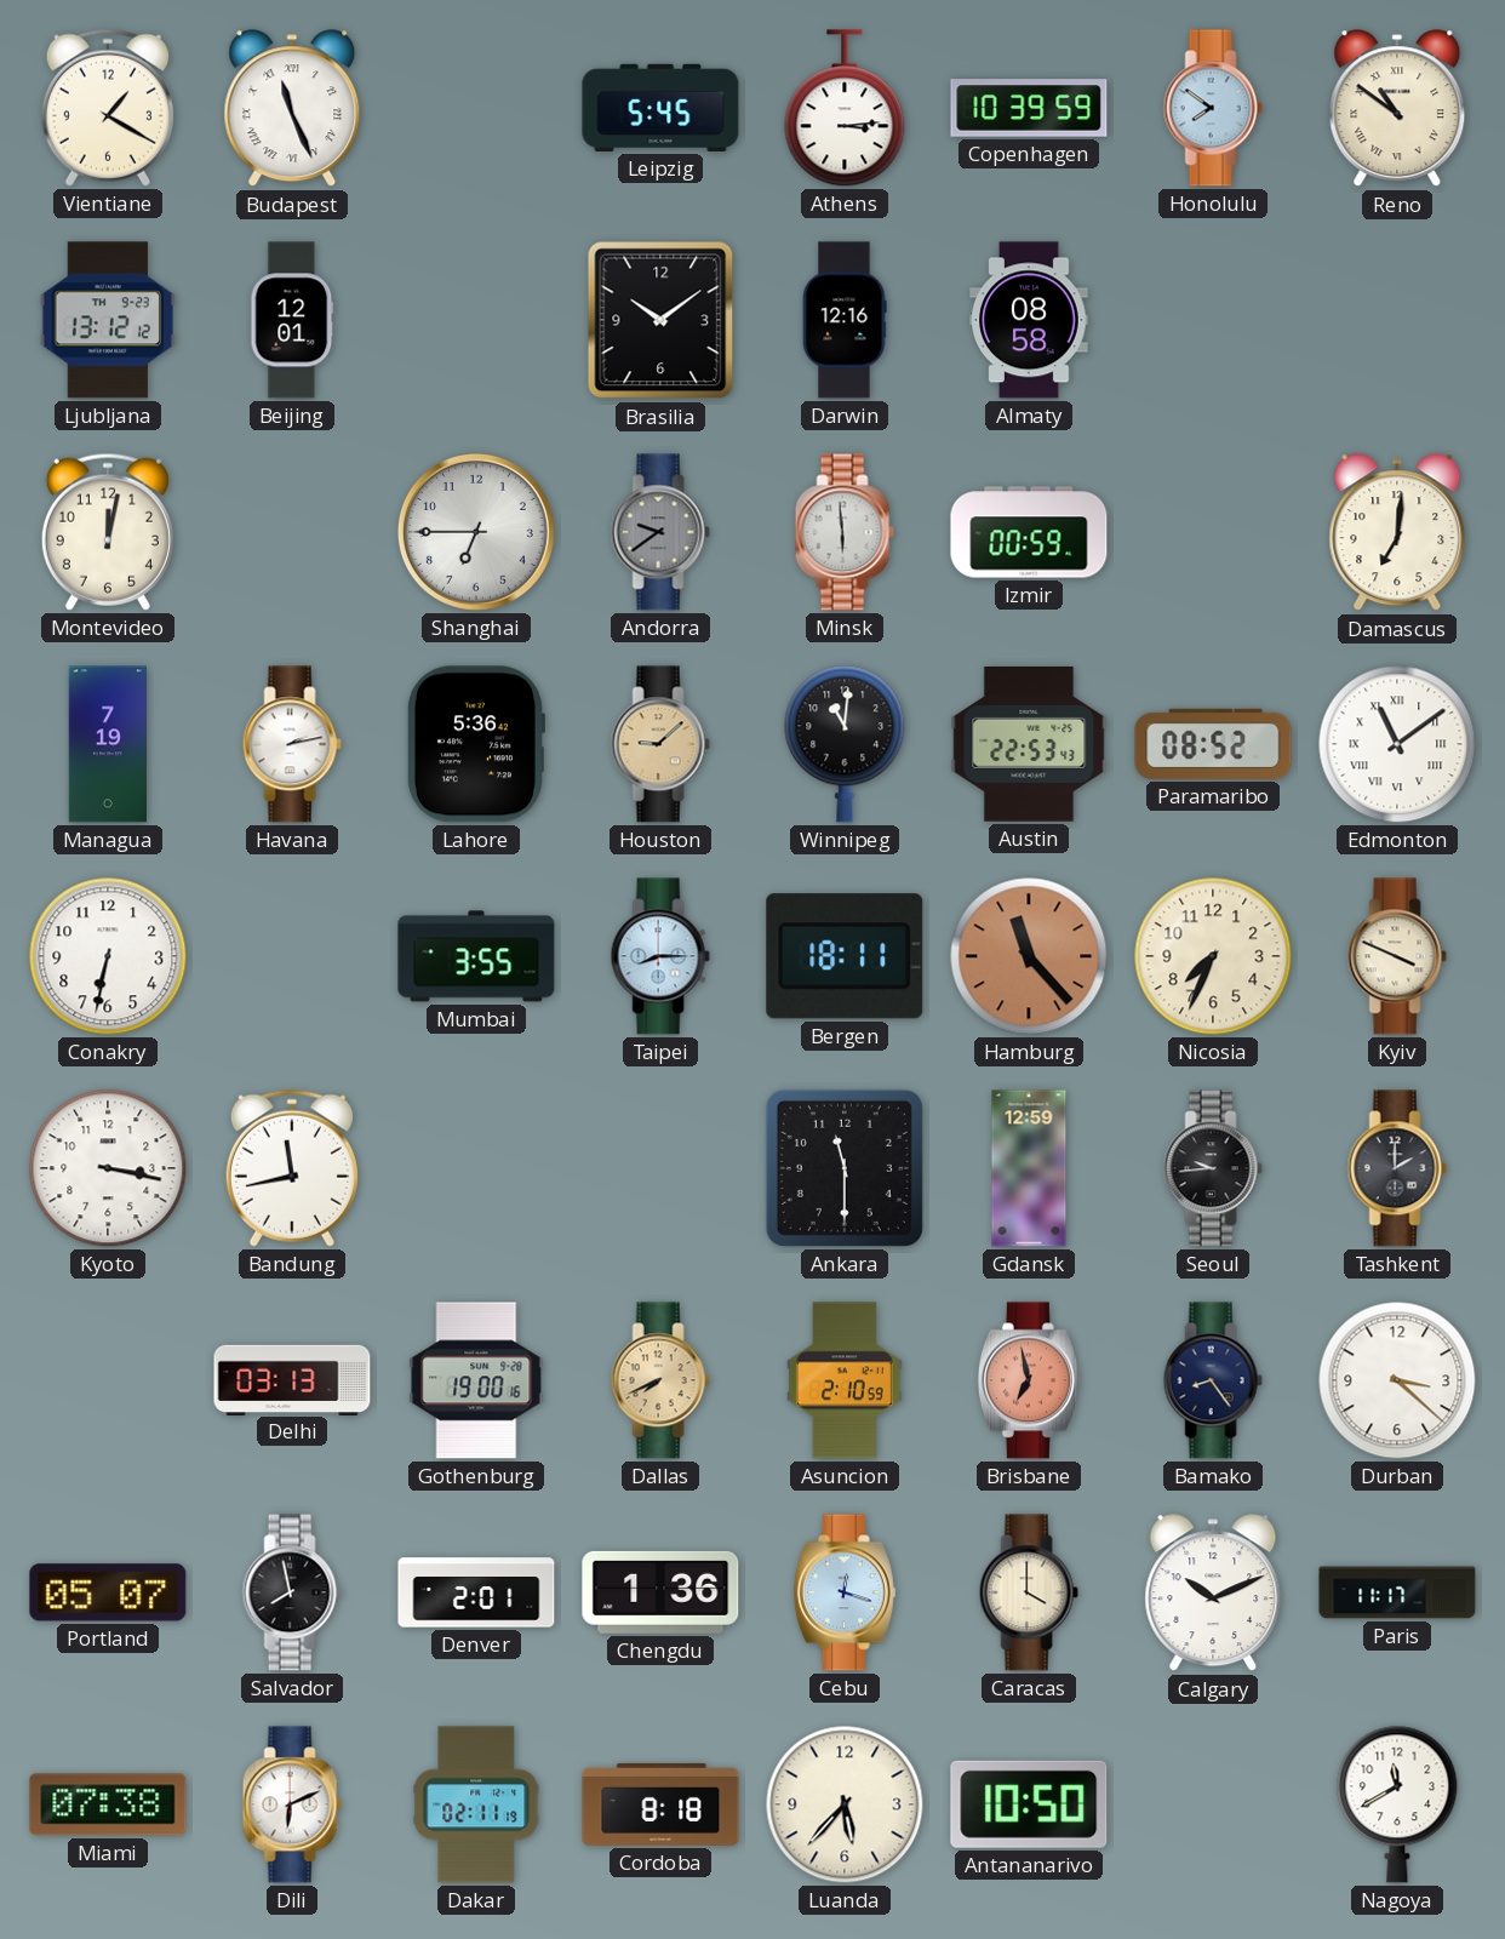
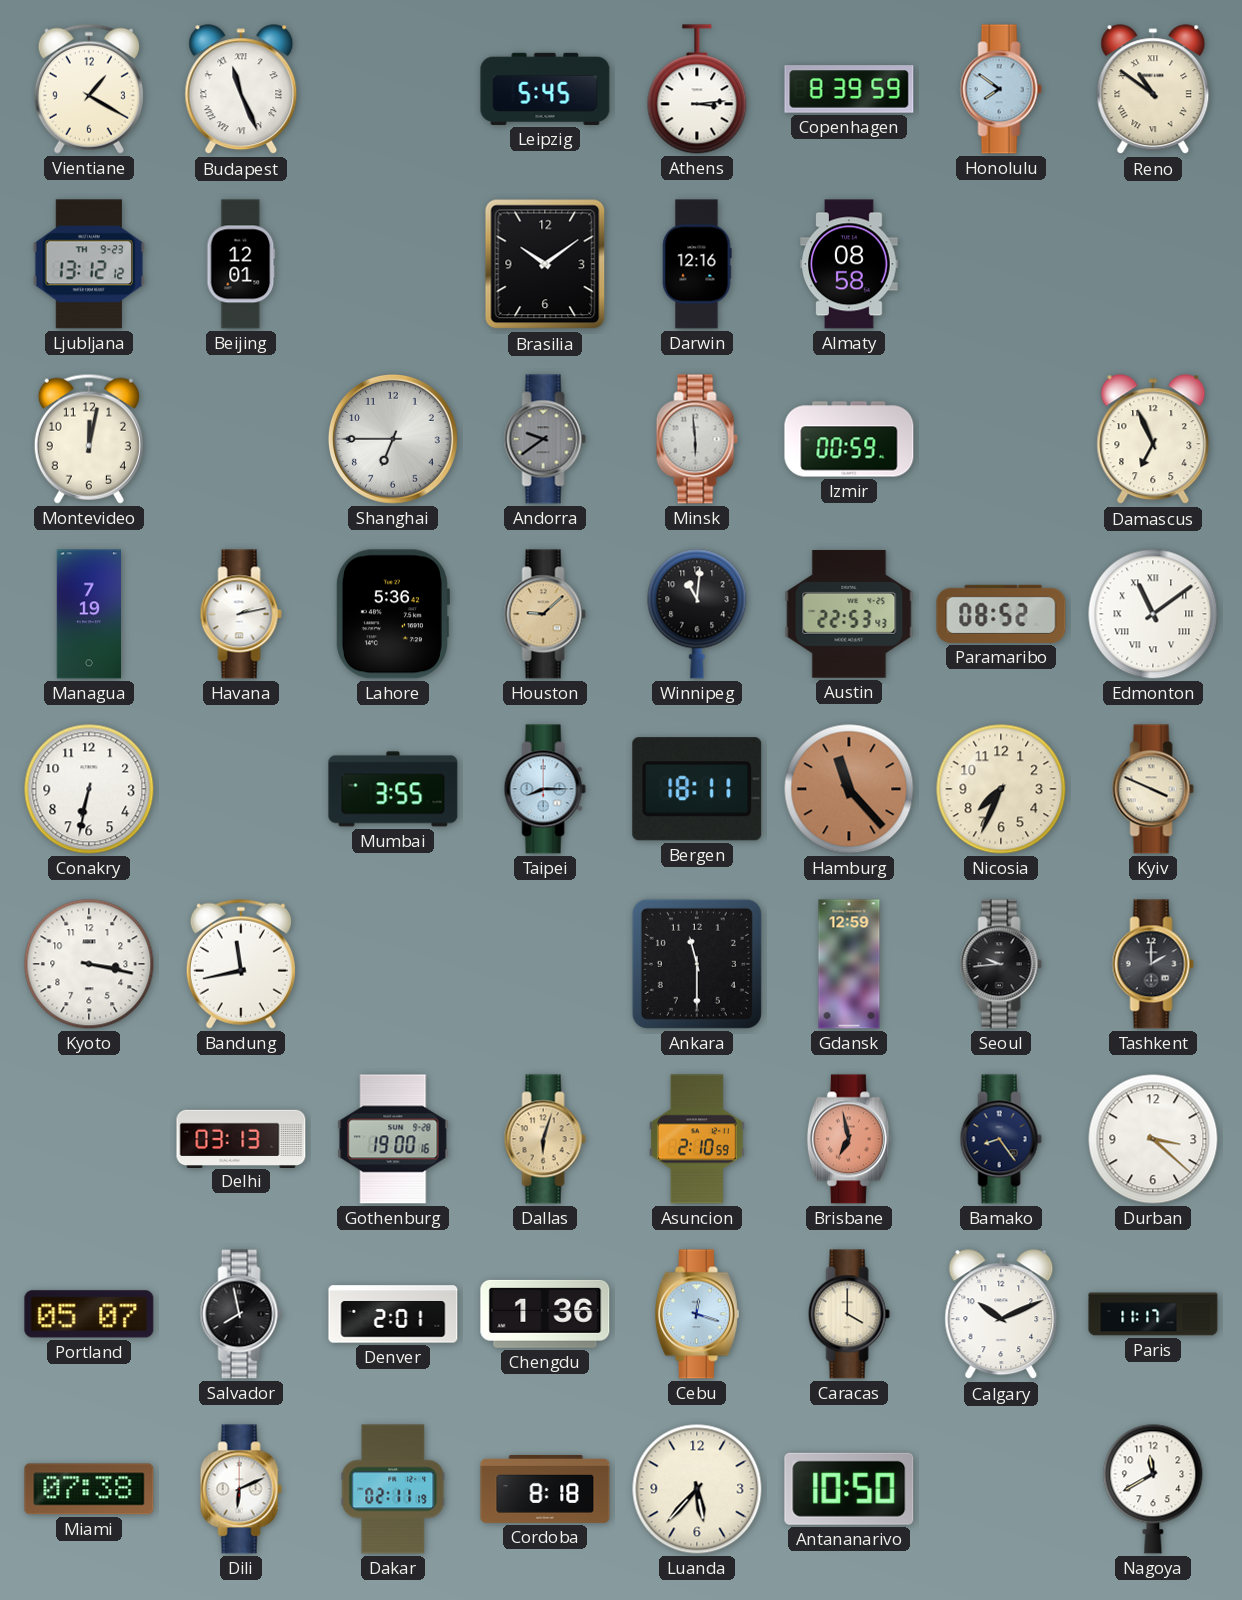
Copenhagen: 10:39 -> 8:39 (849, 89)
Damascus: 7:01 -> 6:56 (1153, 440)
Dallas: 7:41 -> 6:03 (545, 1139)
